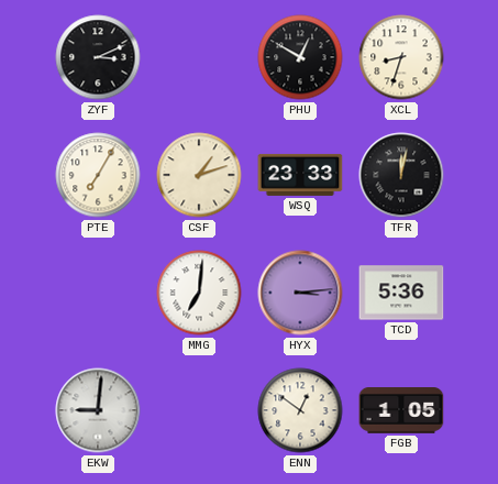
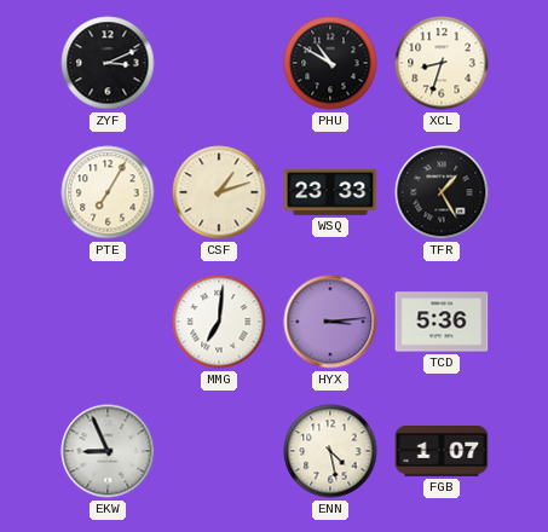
PHU: 12:50 -> 10:50 (330, 63)
TFR: 12:02 -> 1:25 (442, 192)
EKW: 9:01 -> 8:56 (108, 451)
ENN: 12:51 -> 4:28 (330, 451)
FGB: 1:05 -> 1:07 (442, 452)
